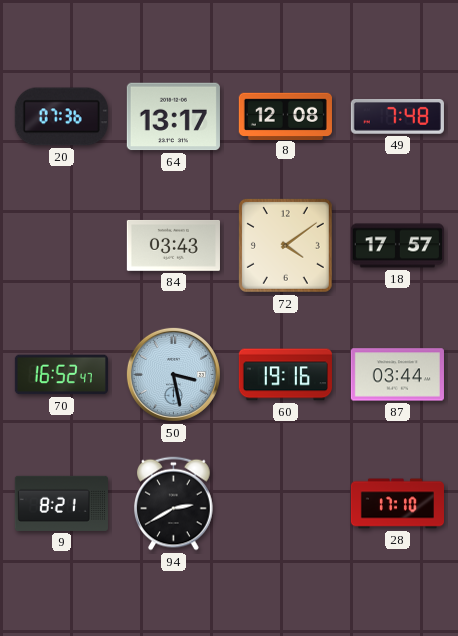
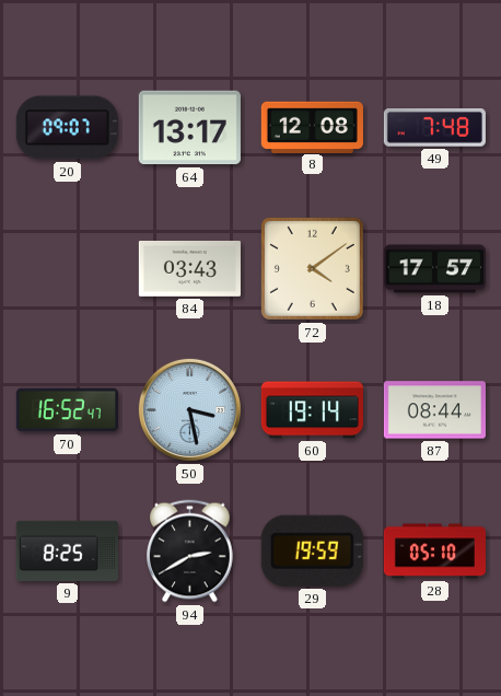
20: 07:36 -> 09:07 (67, 128)
60: 19:16 -> 19:14 (312, 410)
87: 03:44 -> 08:44 (434, 410)
9: 8:21 -> 8:25 (67, 550)
29: none -> 19:59 (312, 550)
28: 17:10 -> 05:10 (434, 552)
